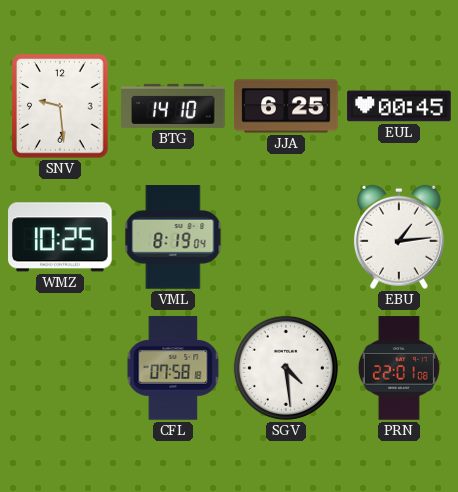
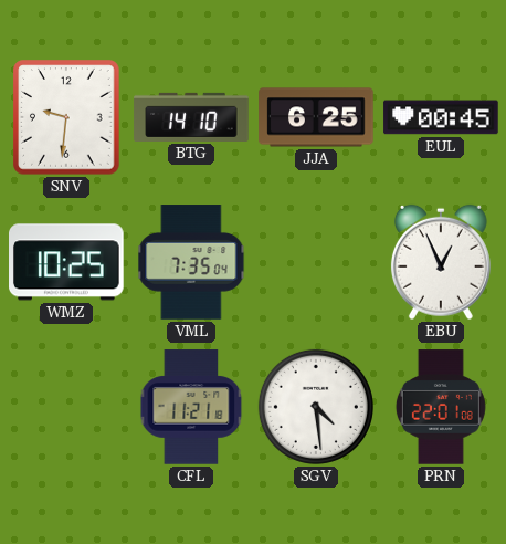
SNV: 9:29 -> 9:31 (66, 117)
VML: 8:19 -> 7:35 (191, 262)
EBU: 1:14 -> 12:56 (441, 262)
CFL: 07:58 -> 11:21 (191, 407)
